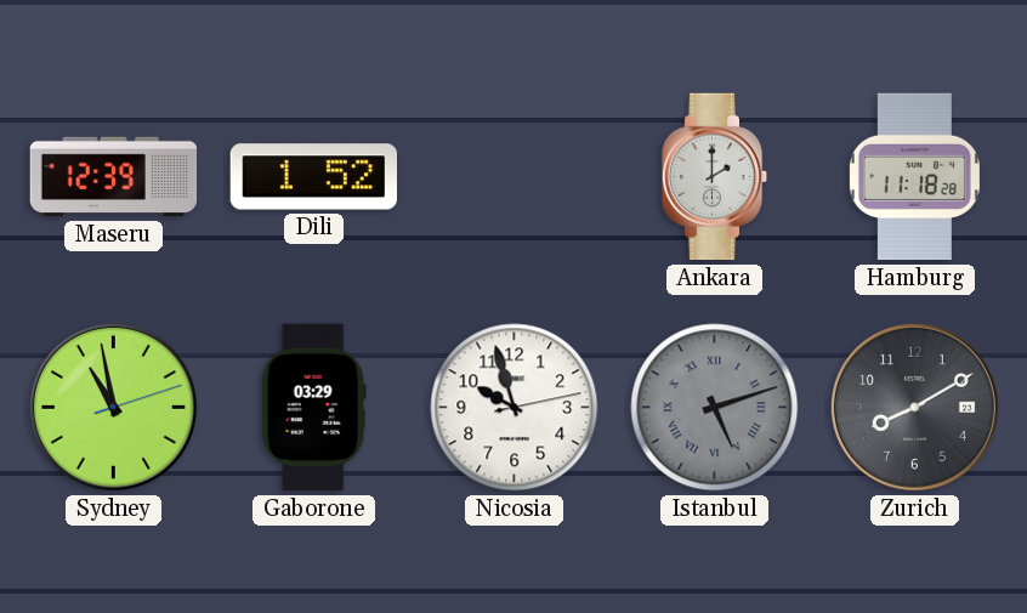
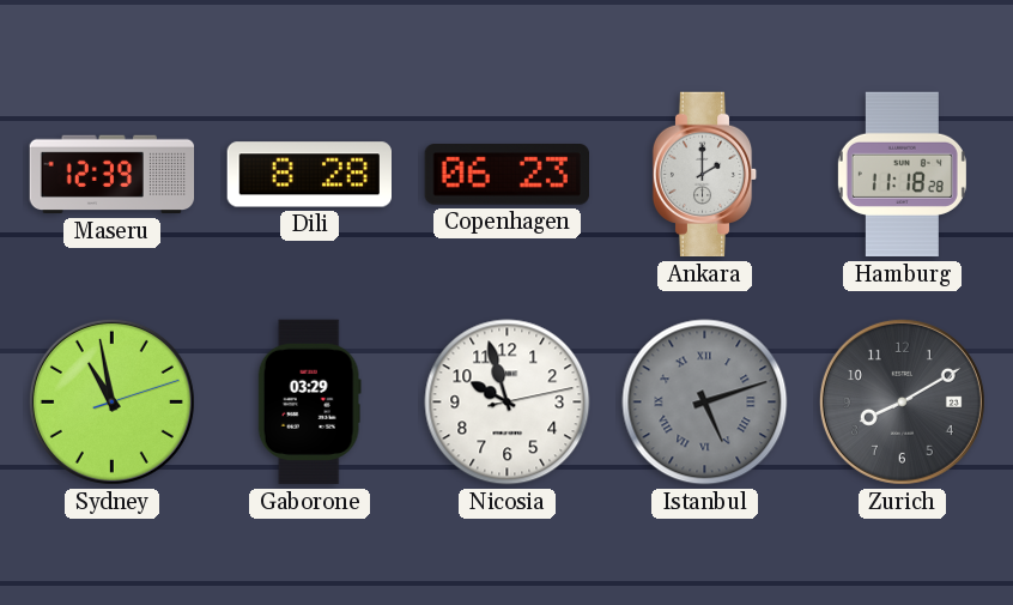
Dili: 1:52 -> 8:28 (309, 175)
Copenhagen: none -> 06:23 (506, 175)
